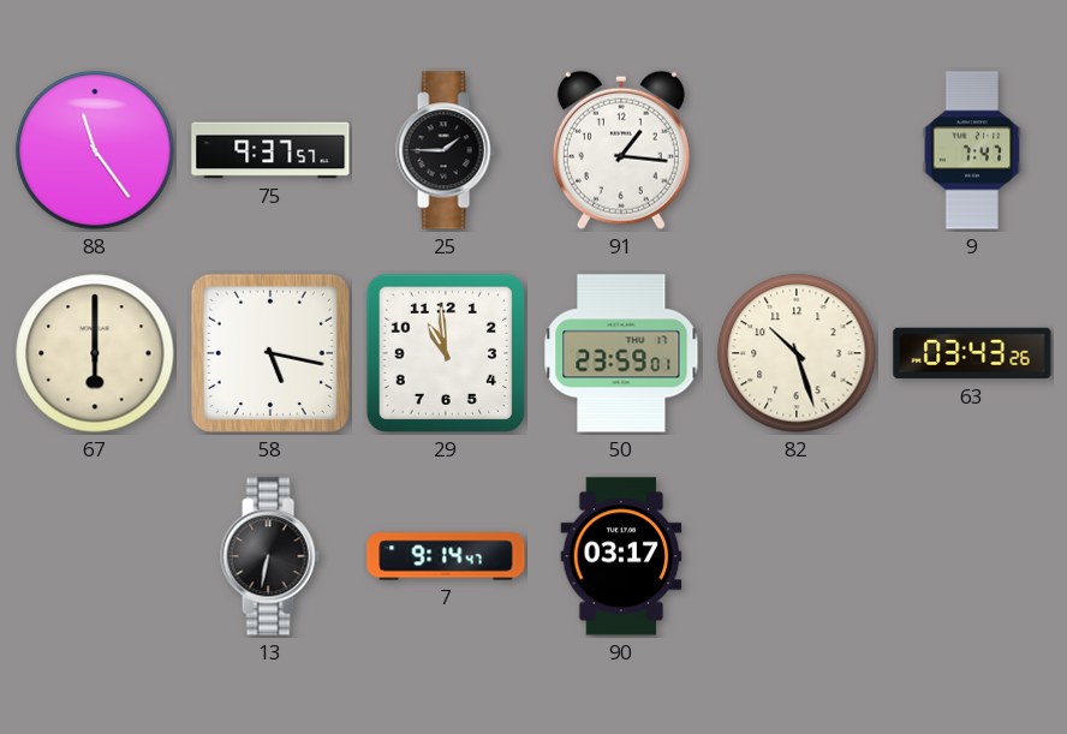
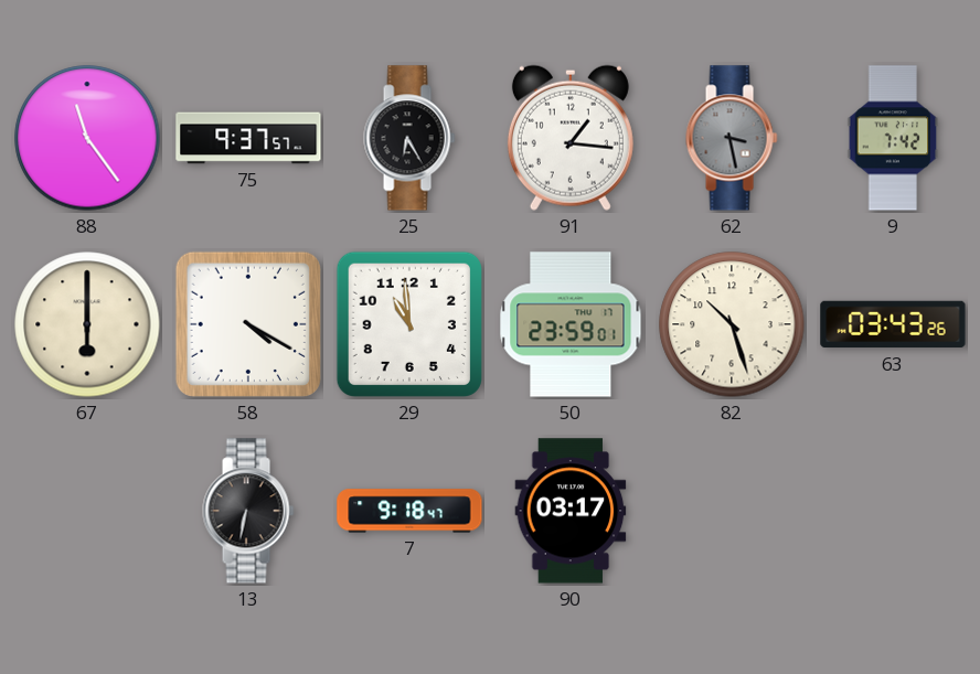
25: 1:45 -> 6:25 (409, 138)
62: none -> 3:28 (732, 138)
9: 7:47 -> 7:42 (893, 138)
58: 5:17 -> 4:20 (248, 324)
7: 9:14 -> 9:18 (409, 511)
